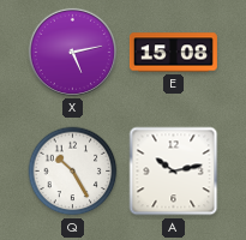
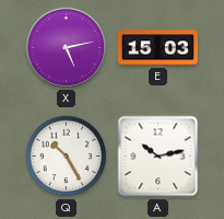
E: 15:08 -> 15:03 (157, 48)
